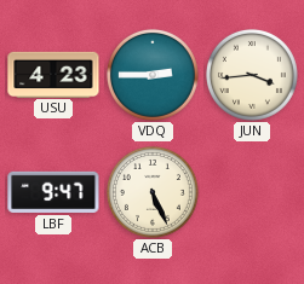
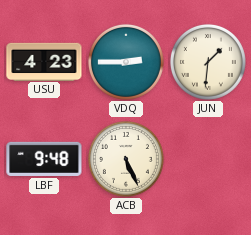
JUN: 3:44 -> 1:31 (208, 62)
LBF: 9:47 -> 9:48 (44, 159)
